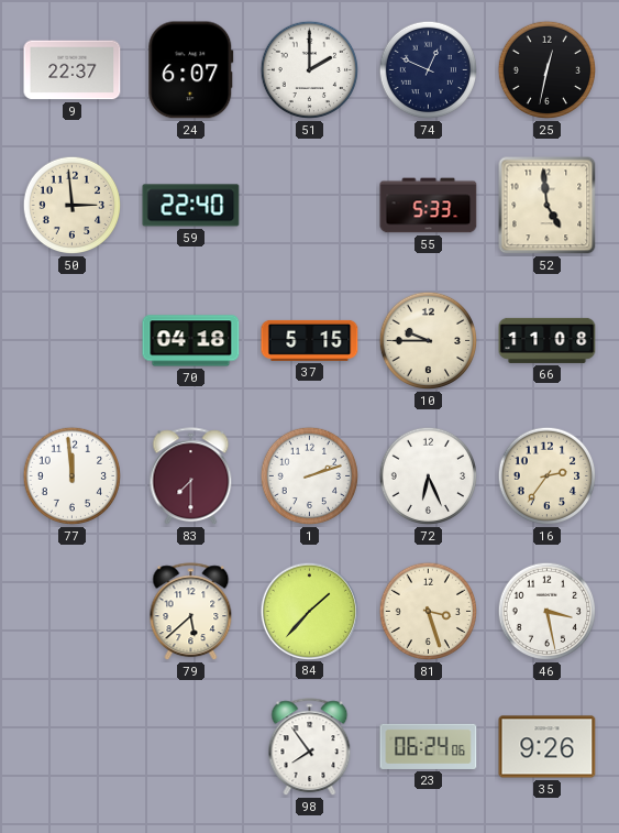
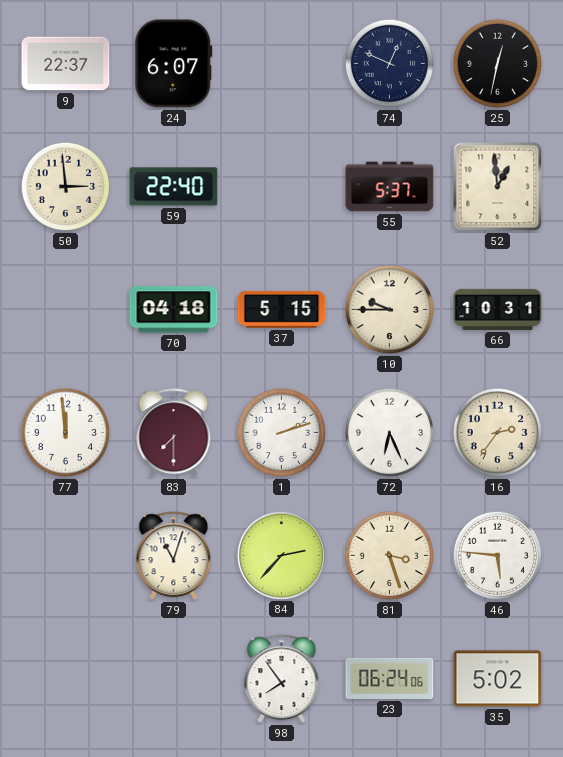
51: 2:00 -> none (310, 70)
55: 5:33 -> 5:37 (390, 187)
52: 4:59 -> 12:59 (498, 187)
66: 11:08 -> 10:31 (498, 309)
79: 5:38 -> 11:03 (174, 556)
84: 1:37 -> 2:37 (281, 555)
46: 3:28 -> 5:46 (498, 556)
35: 9:26 -> 5:02 (498, 679)
